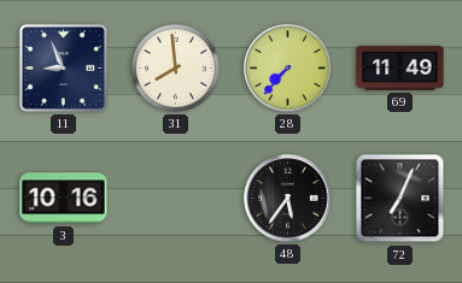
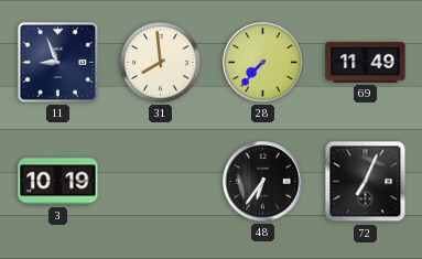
3: 10:16 -> 10:19 (58, 182)
48: 5:36 -> 6:36 (263, 182)
